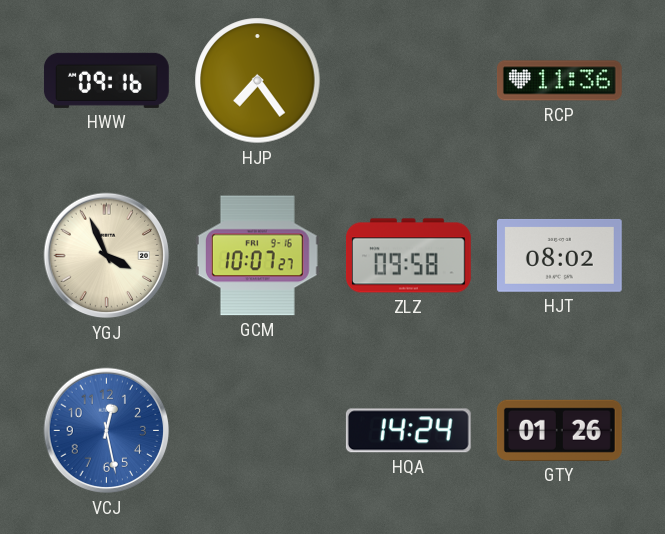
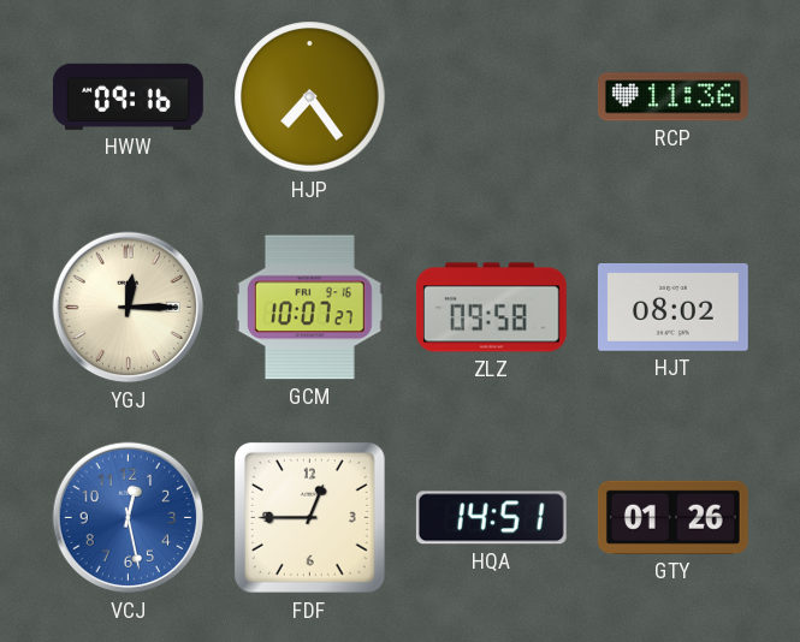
YGJ: 3:56 -> 12:15 (129, 308)
FDF: none -> 12:45 (309, 517)
HQA: 14:24 -> 14:51 (491, 518)
